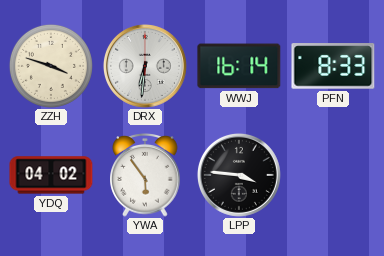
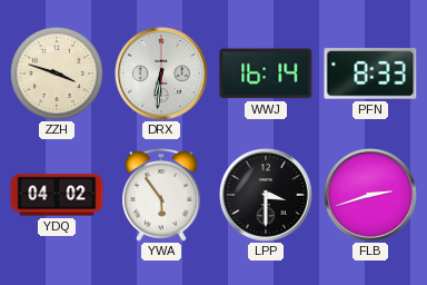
LPP: 3:46 -> 3:30 (266, 195)
FLB: none -> 2:42 (370, 195)
